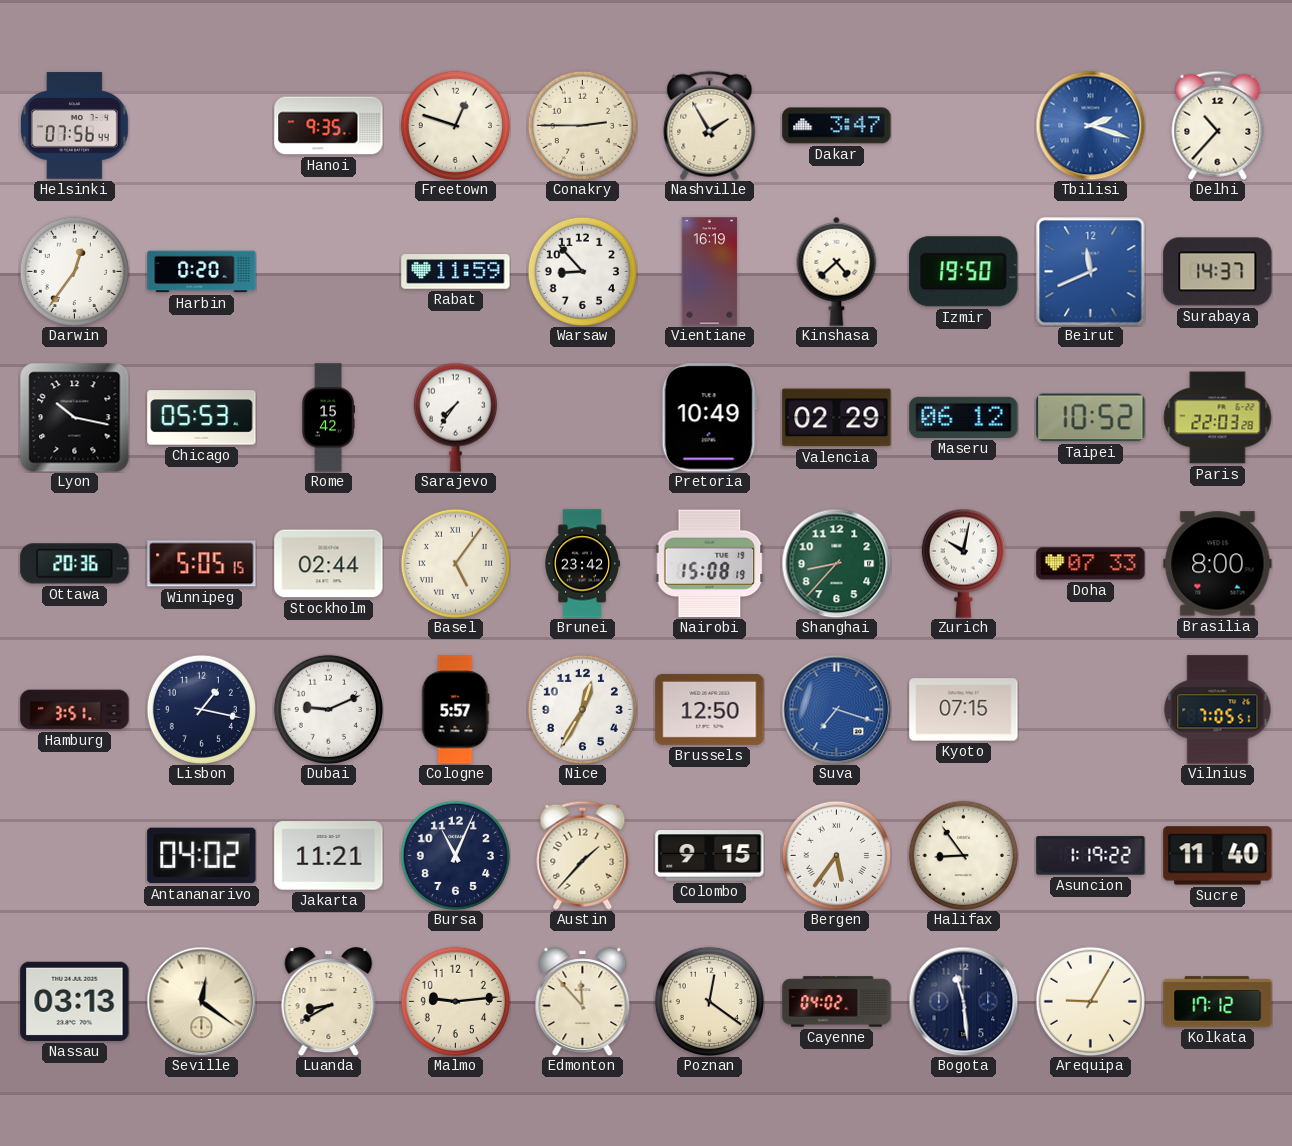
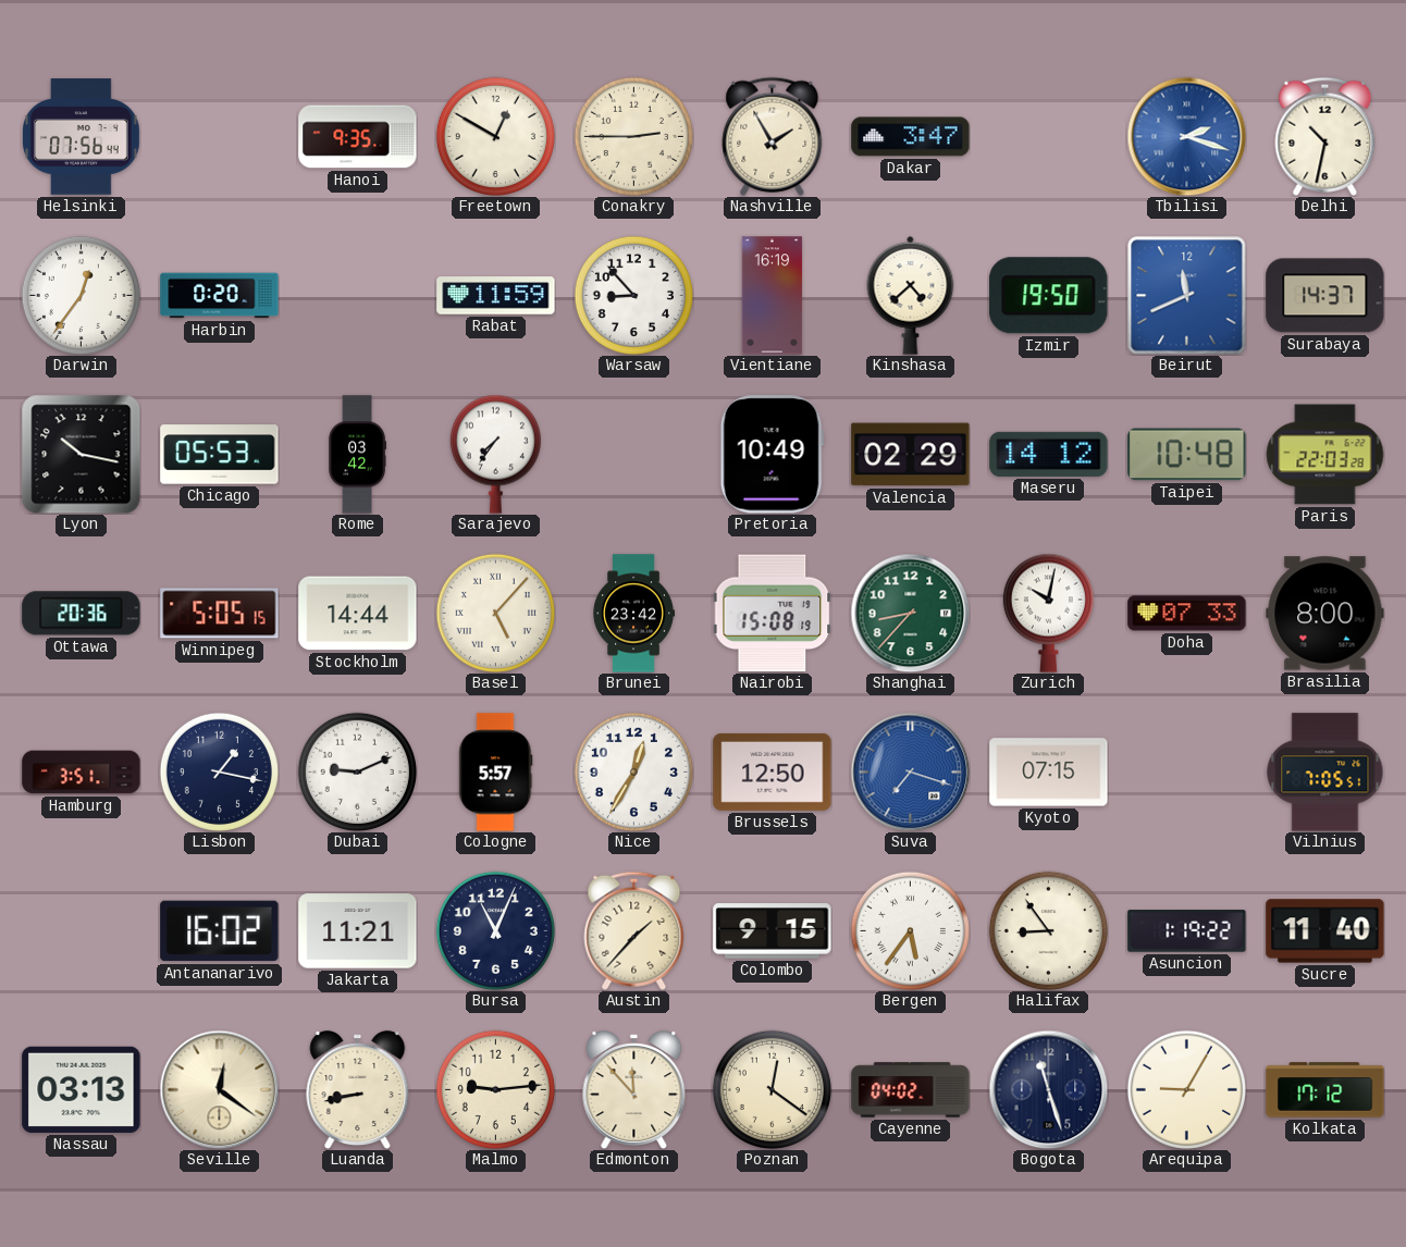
Freetown: 12:48 -> 12:50 (495, 136)
Delhi: 10:37 -> 10:32 (1325, 136)
Rome: 15:42 -> 03:42 (357, 455)
Maseru: 06:12 -> 14:12 (1049, 454)
Taipei: 10:52 -> 10:48 (1187, 455)
Stockholm: 02:44 -> 14:44 (358, 614)
Basel: 5:06 -> 5:07 (495, 613)
Antananarivo: 04:02 -> 16:02 (220, 931)
Luanda: 8:40 -> 8:43 (358, 1090)
Bogota: 11:29 -> 11:27 (1048, 1089)
